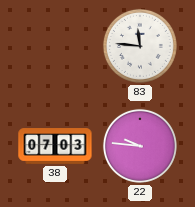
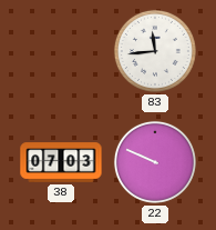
83: 11:46 -> 11:44 (155, 51)
22: 9:46 -> 9:49 (155, 162)
